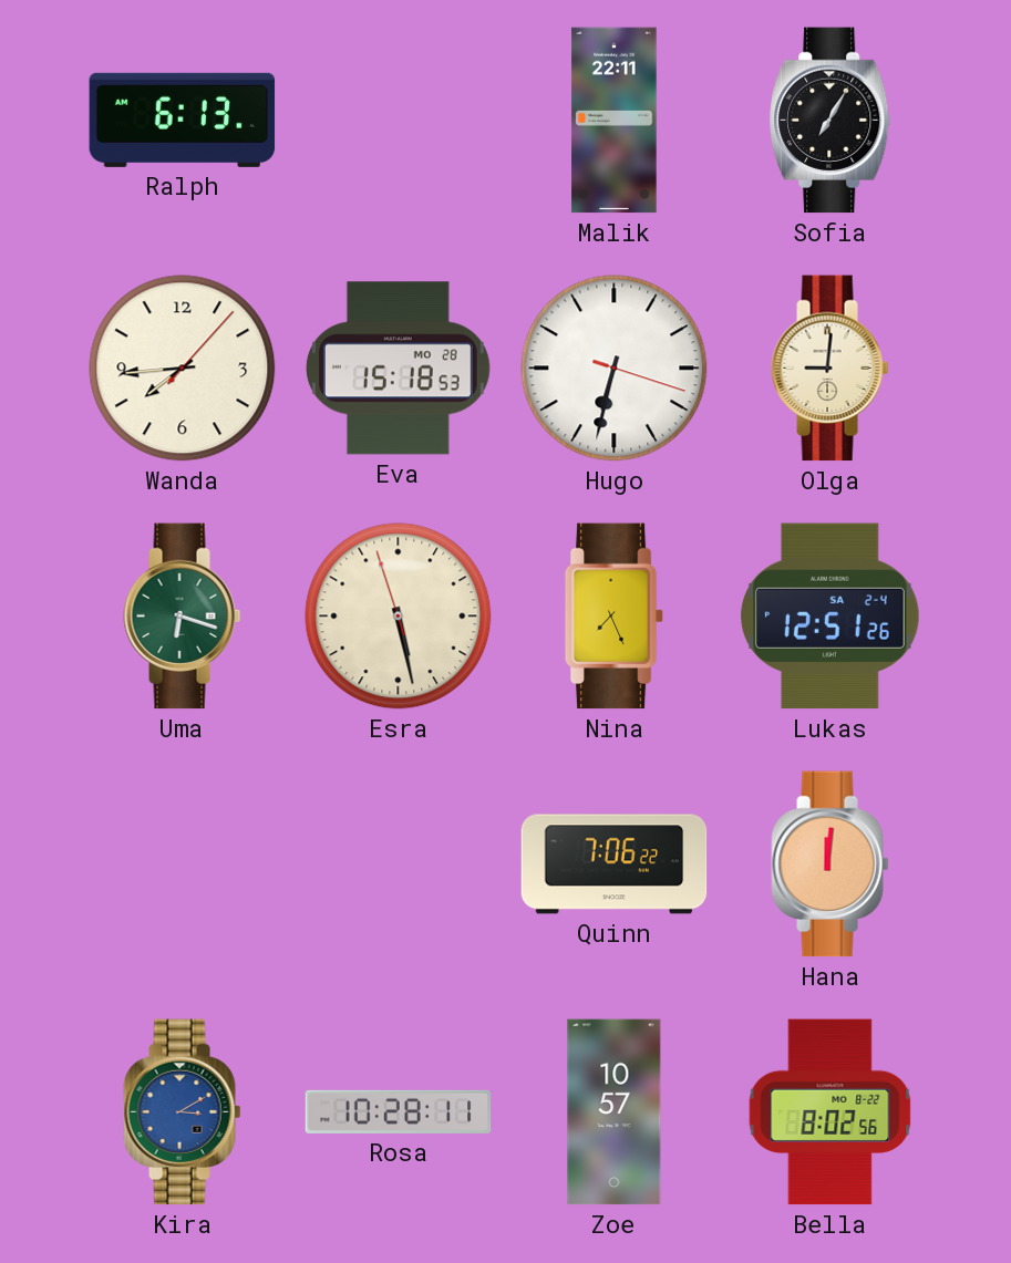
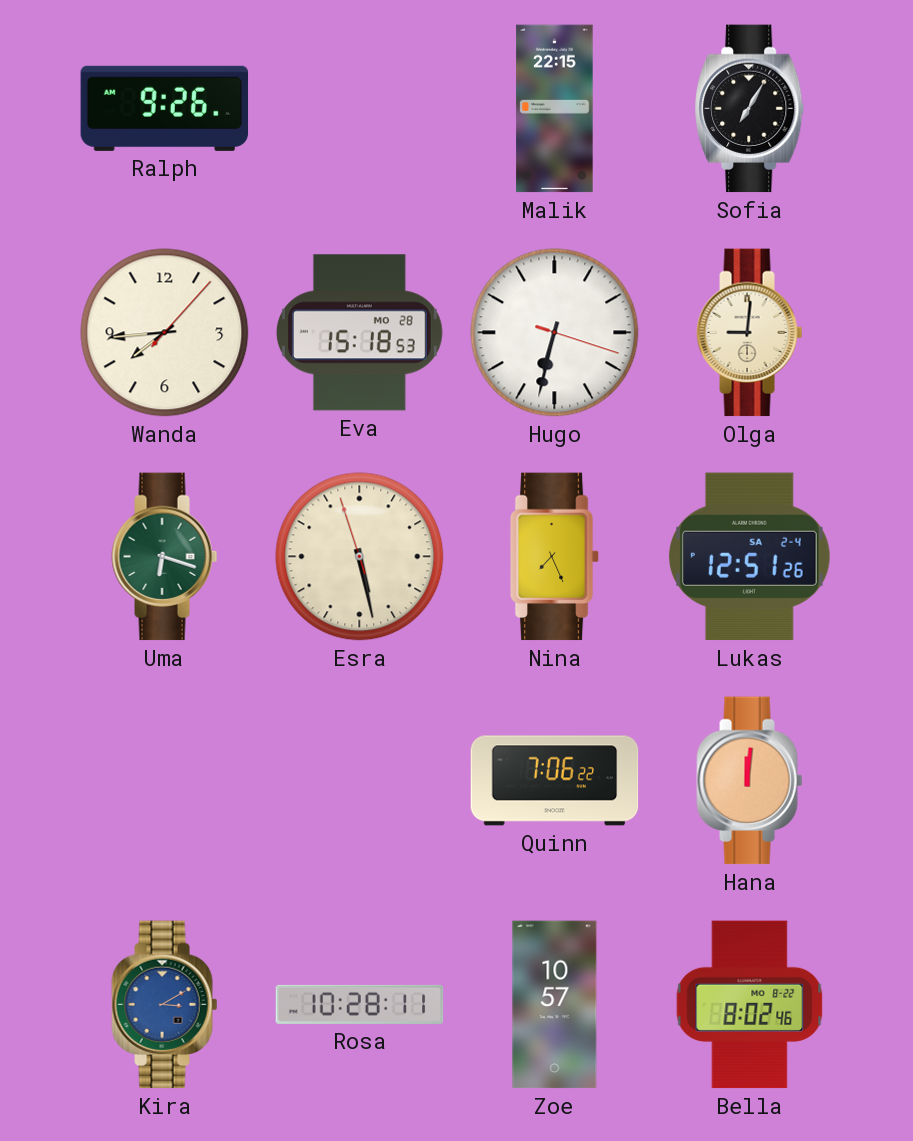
Ralph: 6:13 -> 9:26 (165, 108)
Malik: 22:11 -> 22:15 (555, 109)
Bella: 8:02:56 -> 8:02:46 (750, 1005)
